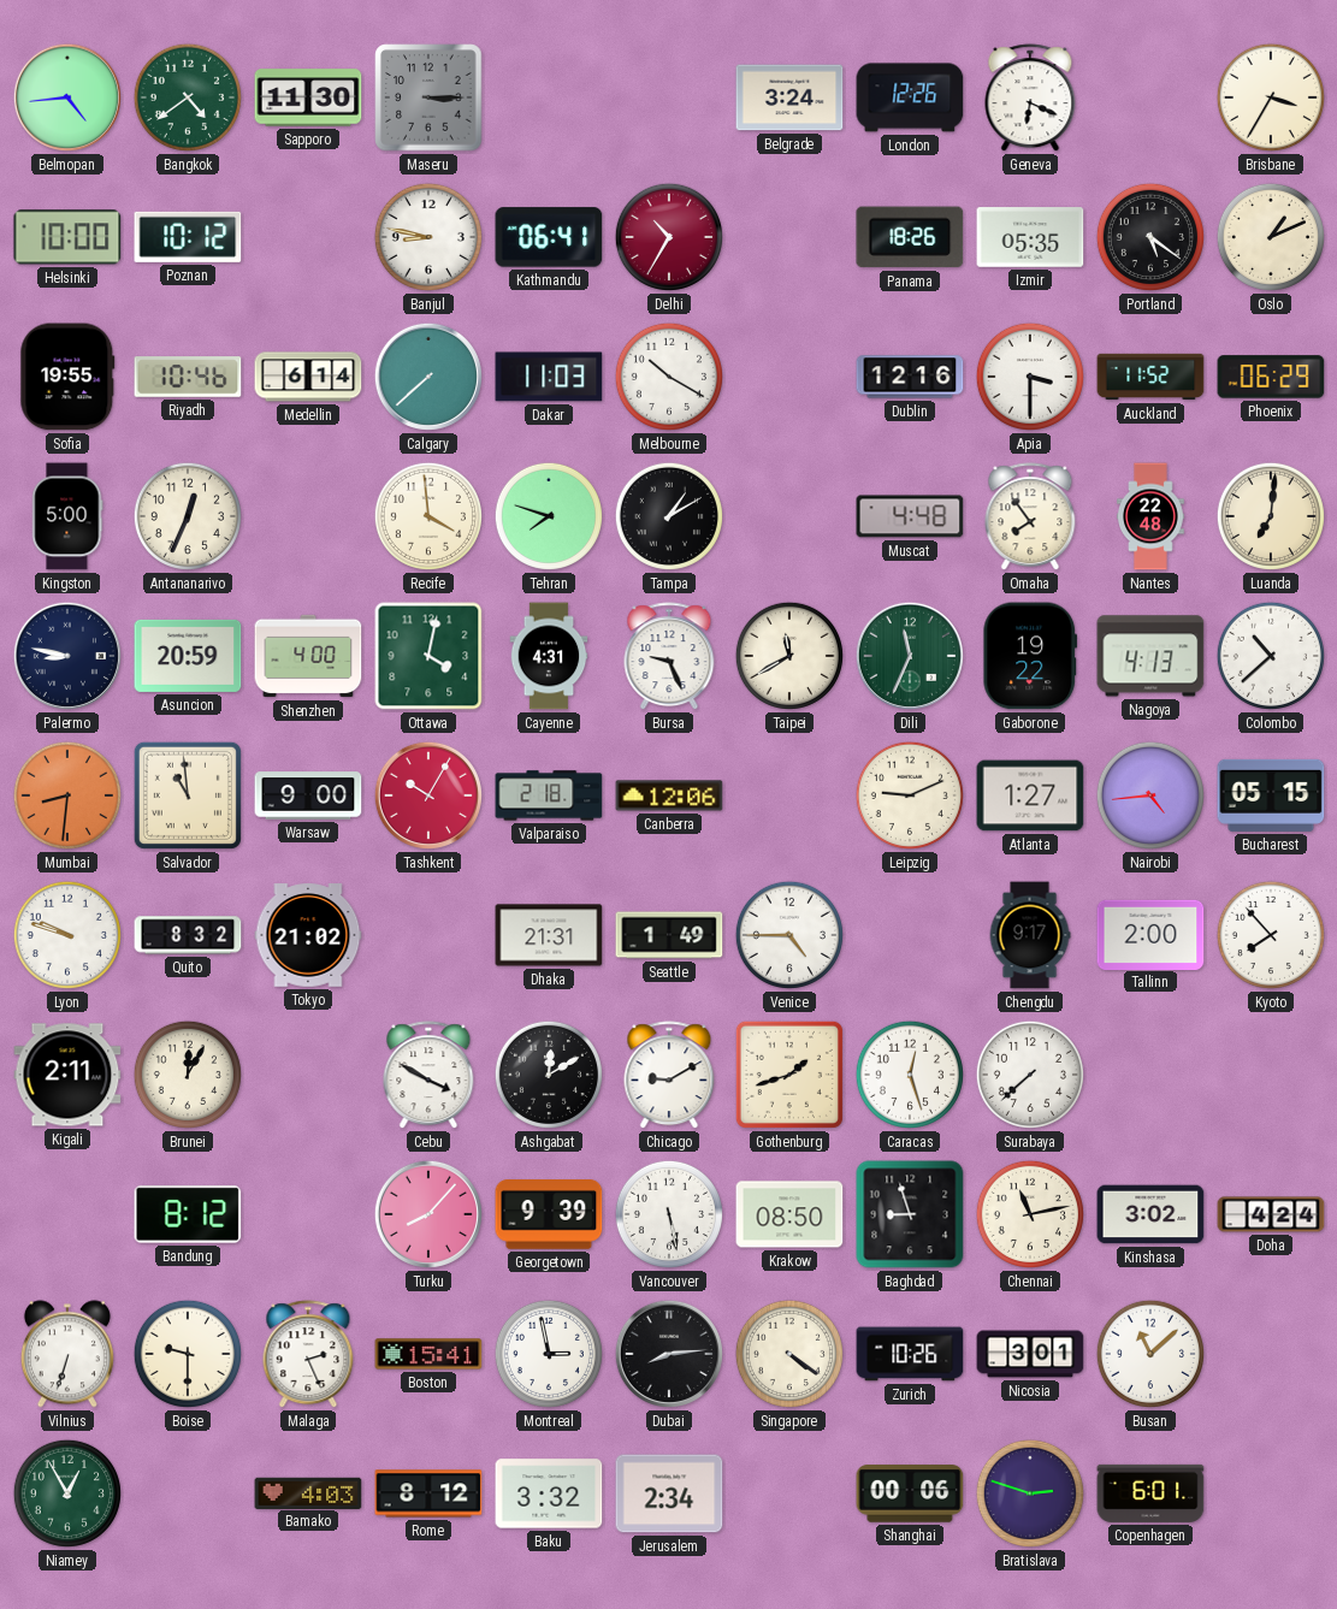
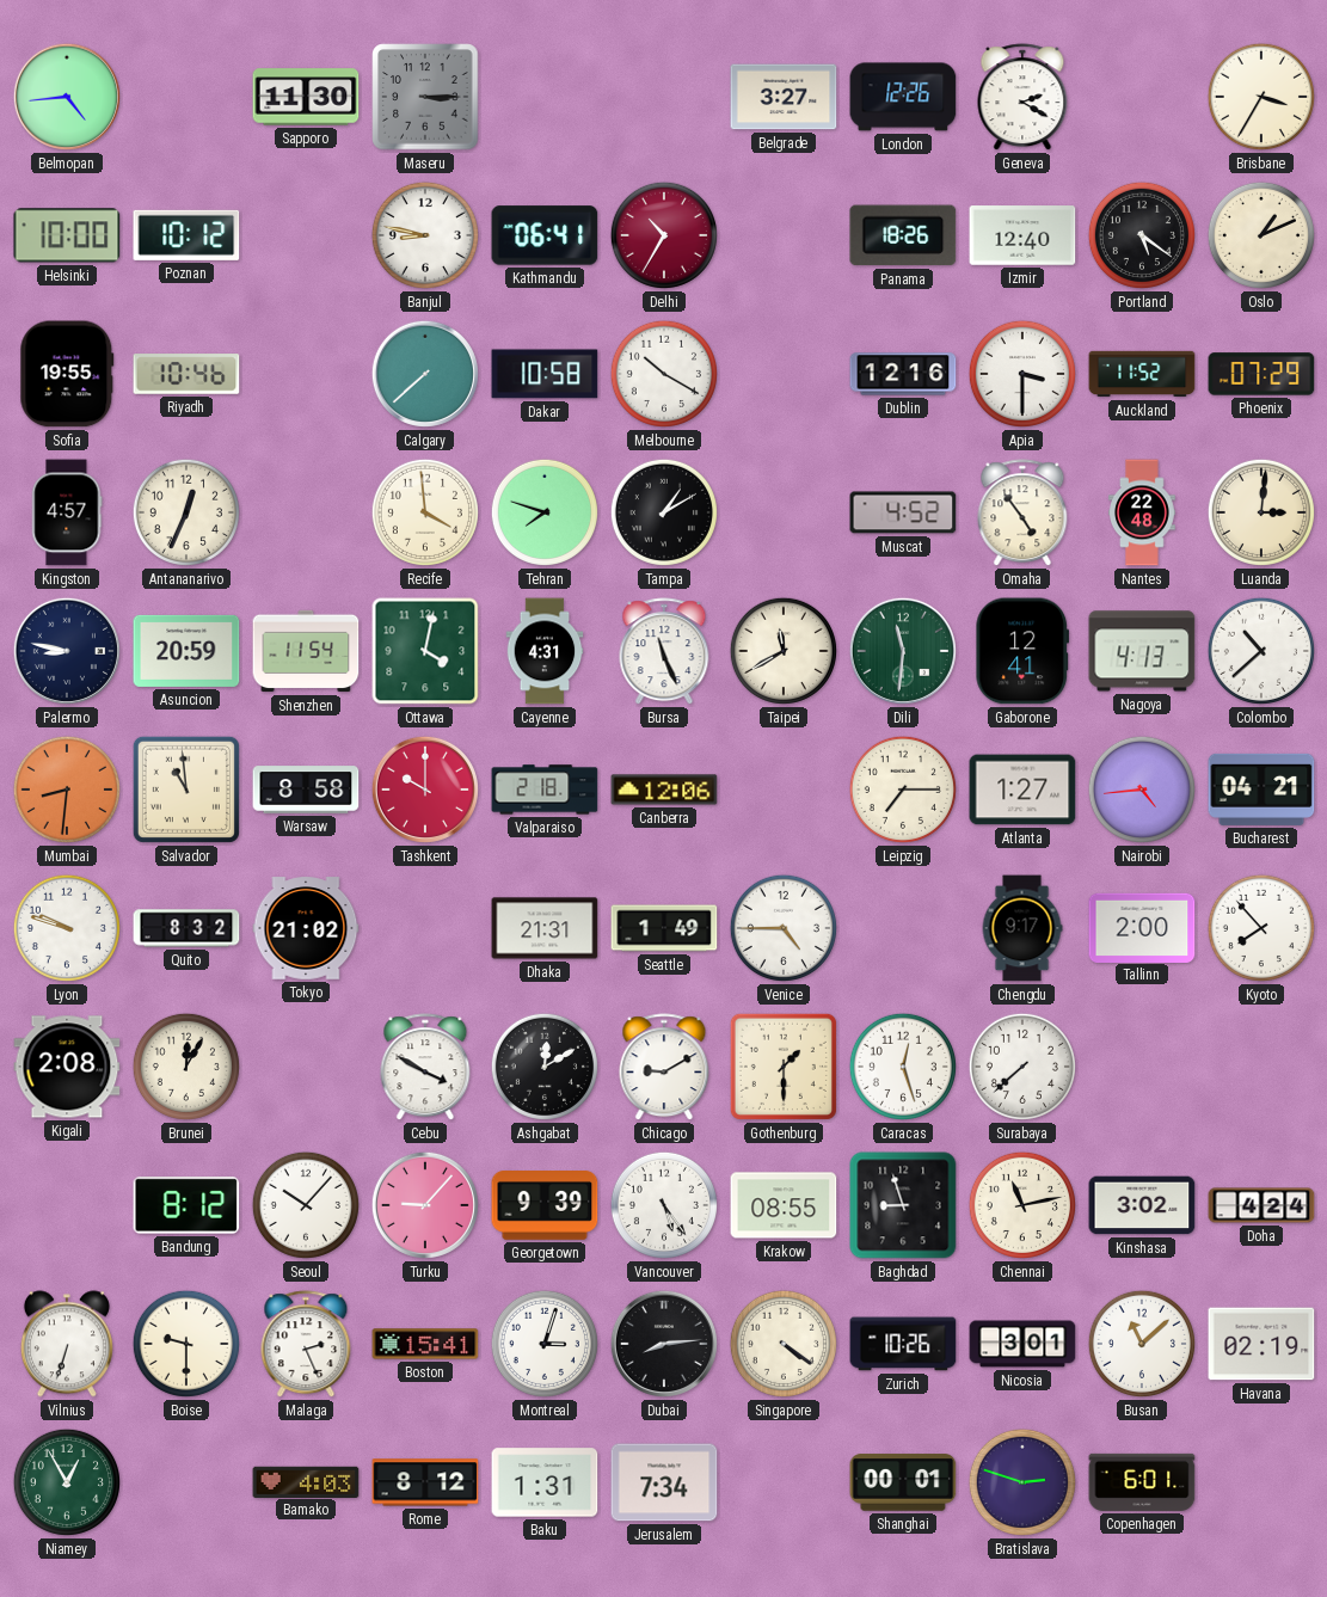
Bangkok: 4:39 -> none (188, 97)
Belgrade: 3:24 -> 3:27 (784, 97)
Geneva: 6:19 -> 2:20 (1022, 98)
Izmir: 05:35 -> 12:40 (1022, 235)
Medellin: 6:14 -> none (308, 377)
Dakar: 11:03 -> 10:58 (545, 374)
Phoenix: 06:29 -> 07:29 (1261, 374)
Kingston: 5:00 -> 4:57 (67, 512)
Muscat: 4:48 -> 4:52 (903, 512)
Omaha: 7:54 -> 4:54 (1022, 514)
Luanda: 7:01 -> 3:01 (1261, 512)
Shenzhen: 4:00 -> 11:54 (306, 651)
Bursa: 9:26 -> 11:26 (664, 652)
Dili: 11:34 -> 11:31 (903, 651)
Gaborone: 19:22 -> 12:41 (1022, 651)
Warsaw: 9:00 -> 8:58 (306, 790)
Tashkent: 10:05 -> 10:00 (425, 790)
Leipzig: 9:11 -> 7:15 (903, 790)
Bucharest: 05:15 -> 04:21 (1261, 790)
Kigali: 2:11 -> 2:08 (67, 1067)
Gothenburg: 1:42 -> 1:30 (784, 1067)
Seoul: none -> 10:07 (306, 1205)
Turku: 8:07 -> 9:07 (425, 1205)
Vancouver: 5:28 -> 5:24 (664, 1205)
Krakow: 08:50 -> 08:55 (784, 1205)
Montreal: 2:58 -> 3:03 (545, 1344)
Havana: none -> 02:19 (1261, 1344)
Baku: 3:32 -> 1:31 (545, 1482)
Jerusalem: 2:34 -> 7:34 (664, 1482)
Shanghai: 00:06 -> 00:01 (903, 1482)
